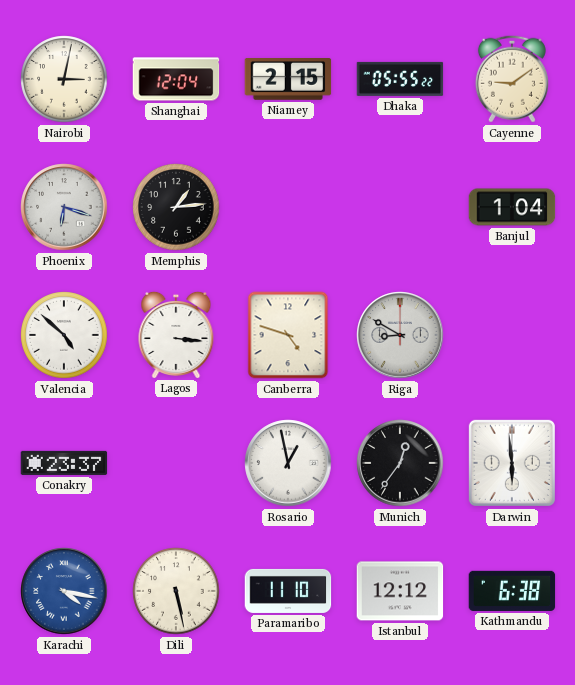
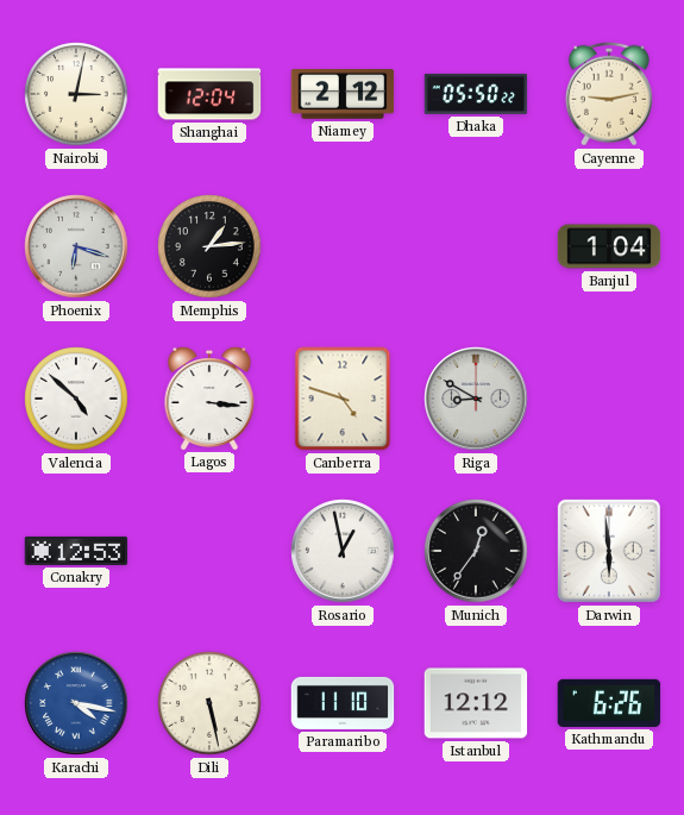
Niamey: 2:15 -> 2:12 (343, 95)
Dhaka: 05:55 -> 05:50 (476, 94)
Cayenne: 9:09 -> 9:13 (609, 94)
Conakry: 23:37 -> 12:53 (76, 551)
Kathmandu: 6:38 -> 6:26 (609, 703)
